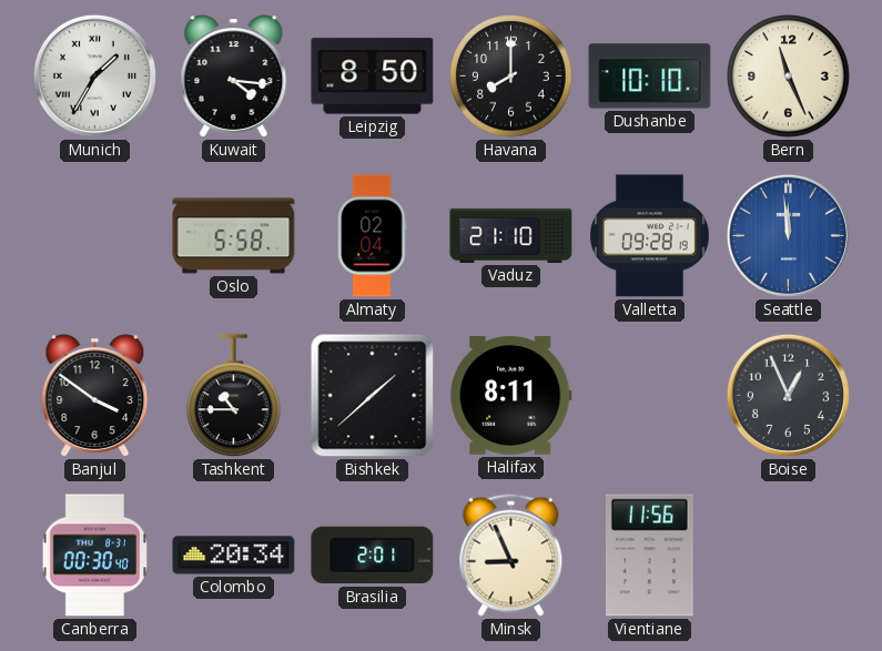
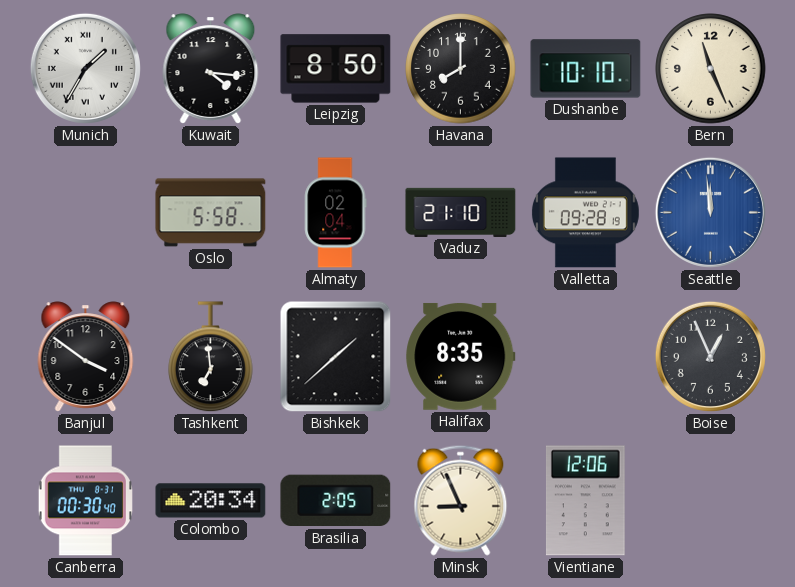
Tashkent: 10:45 -> 6:59 (211, 357)
Halifax: 8:11 -> 8:35 (461, 356)
Brasilia: 2:01 -> 2:05 (336, 501)
Vientiane: 11:56 -> 12:06 (585, 501)
